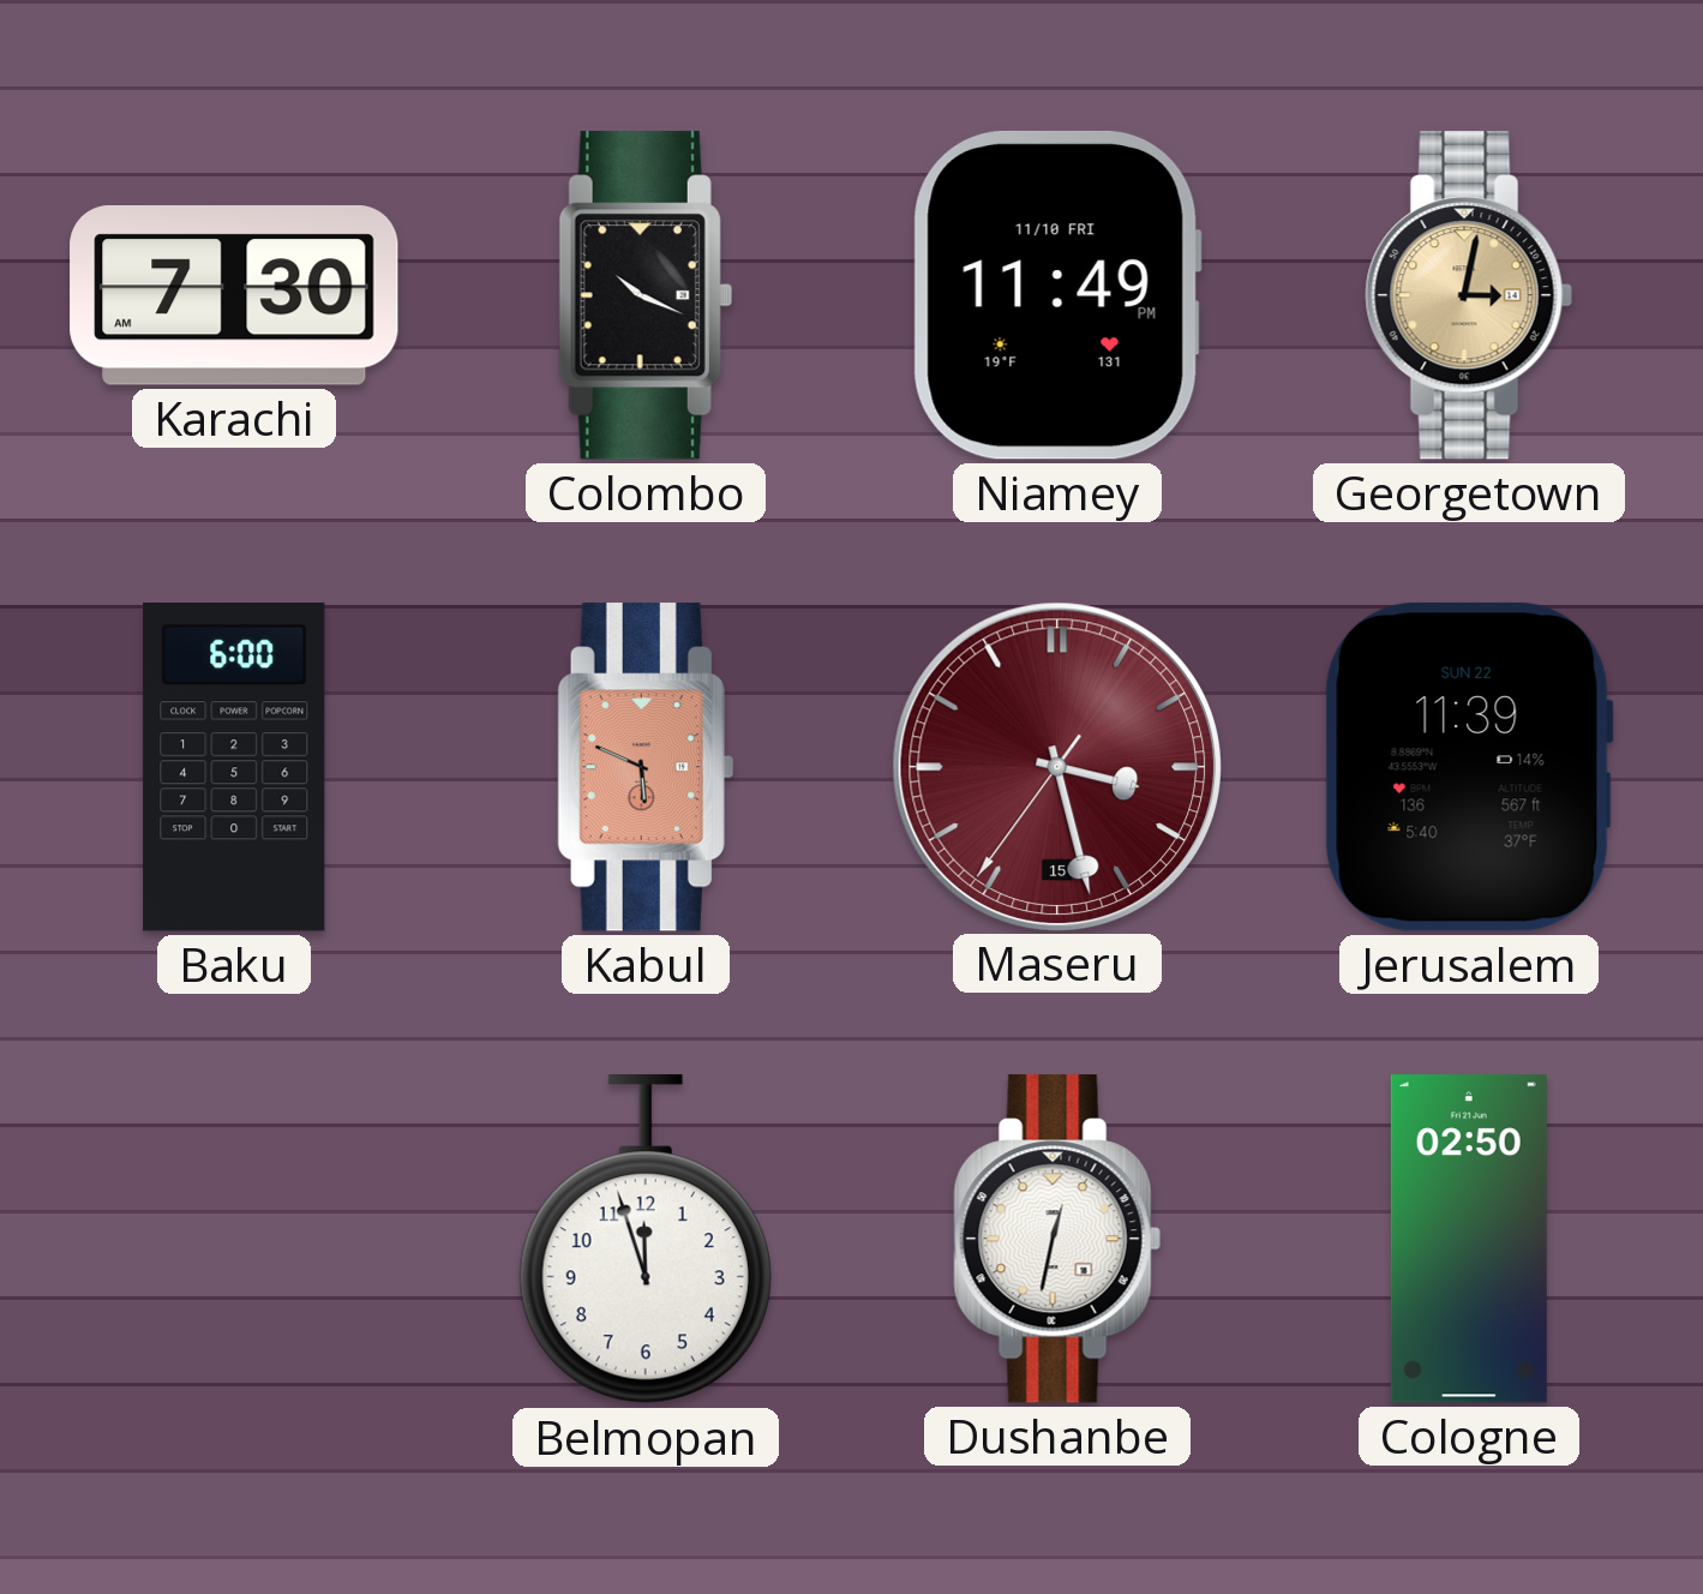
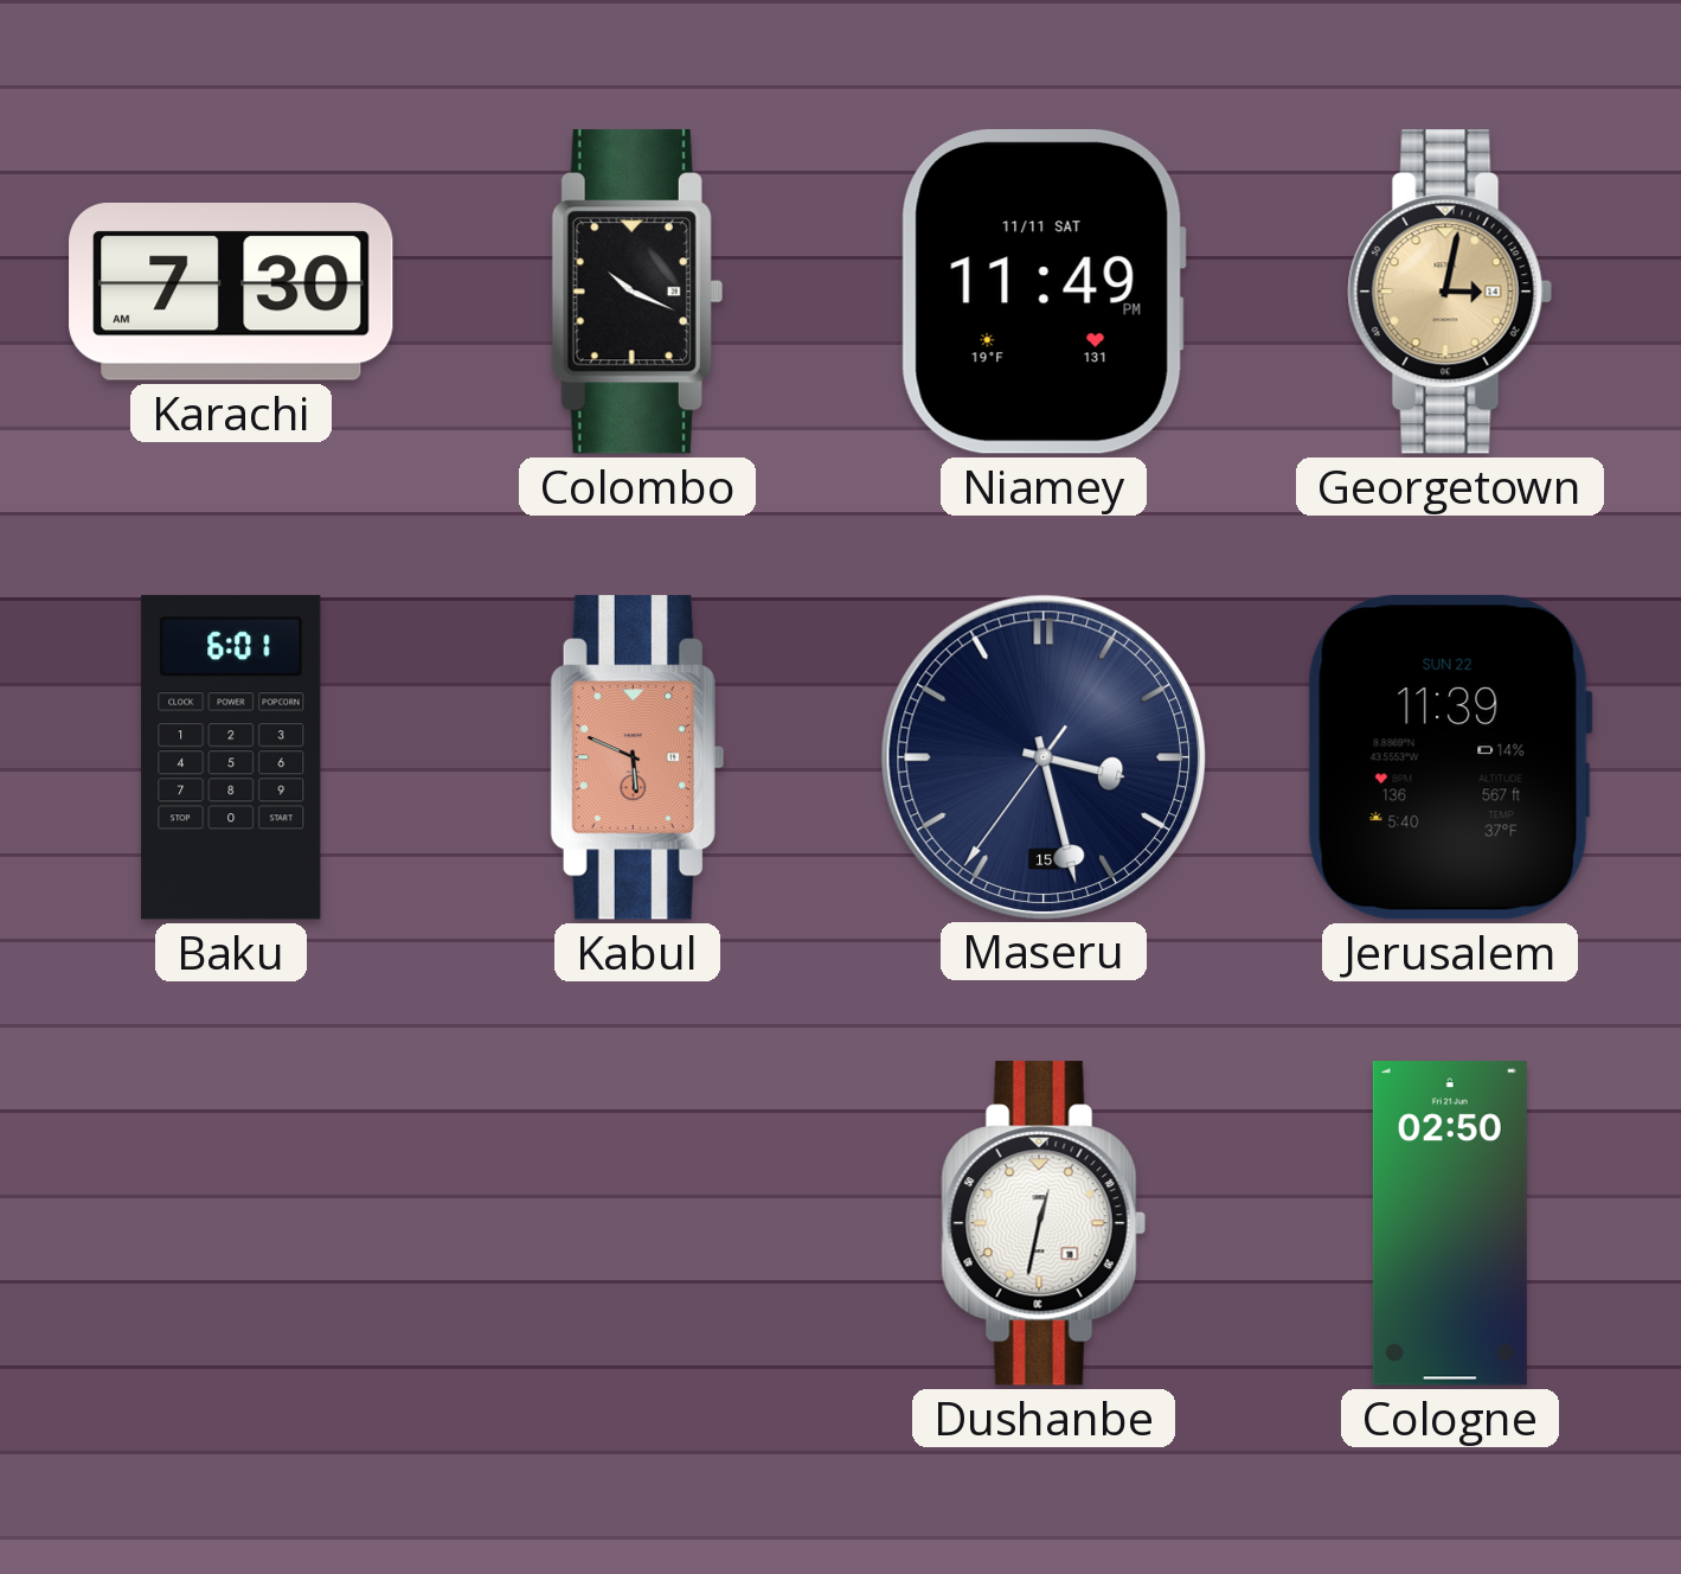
Niamey date: 11/10 FRI -> 11/11 SAT (1044, 292)
Baku: 6:00 -> 6:01 (231, 757)
Maseru dial: burgundy -> navy (1042, 756)
Belmopan: 11:57 -> none (646, 1240)
